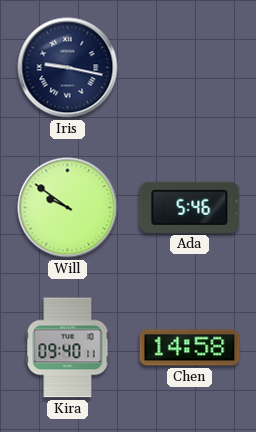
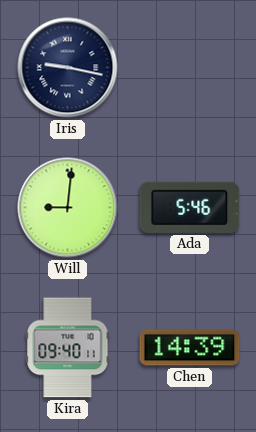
Will: 9:51 -> 9:01 (68, 208)
Chen: 14:58 -> 14:39 (190, 348)
